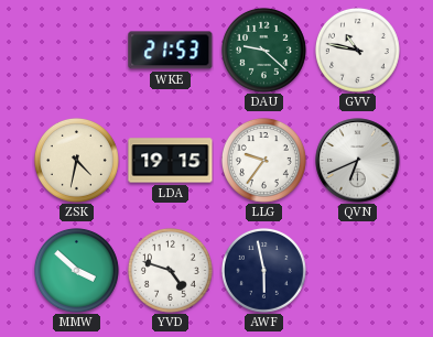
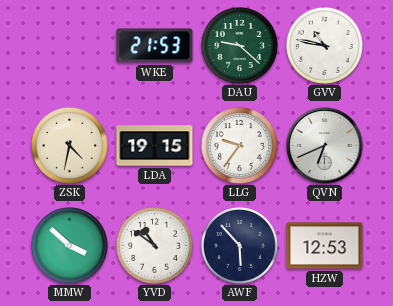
YVD: 4:48 -> 10:51 (154, 245)
AWF: 5:58 -> 5:53 (239, 245)
HZW: none -> 12:53 (325, 246)
